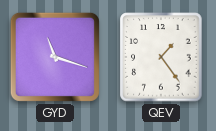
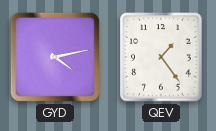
GYD: 11:18 -> 4:13 (55, 57)
